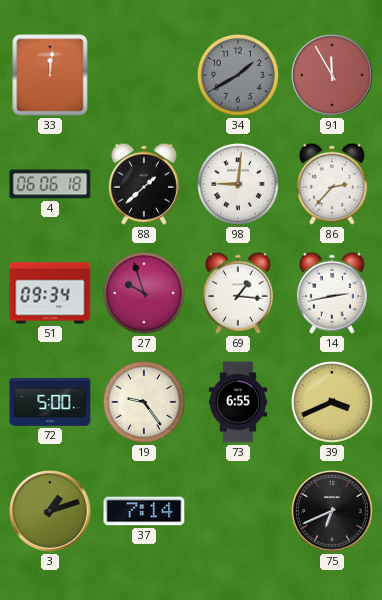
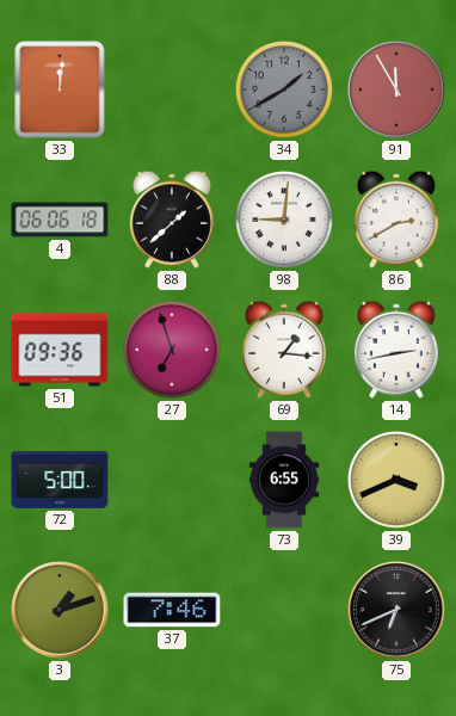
86: 2:37 -> 2:40 (396, 220)
51: 09:34 -> 09:36 (60, 350)
27: 9:57 -> 6:57 (172, 350)
19: 9:24 -> none (144, 402)
37: 7:14 -> 7:46 (172, 610)
